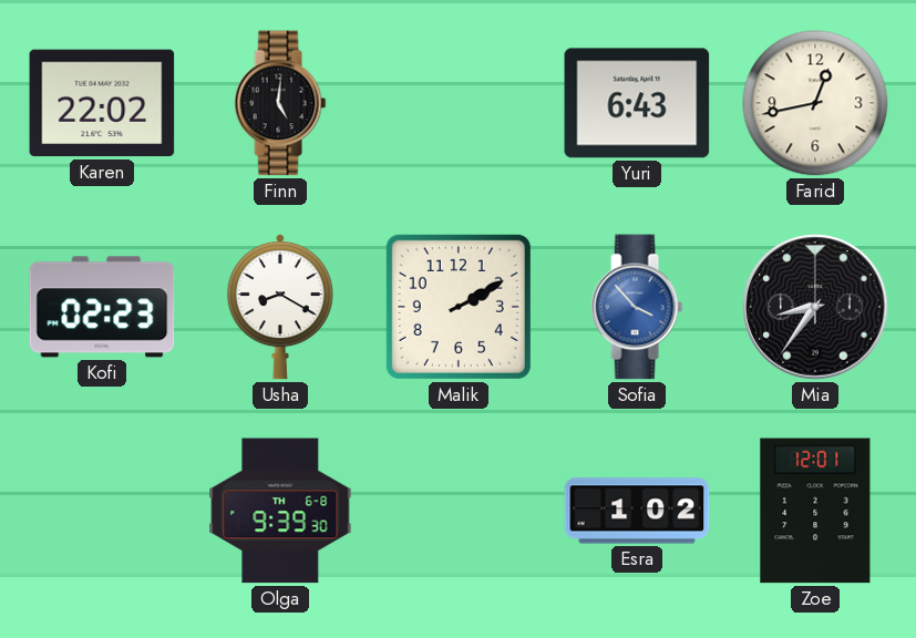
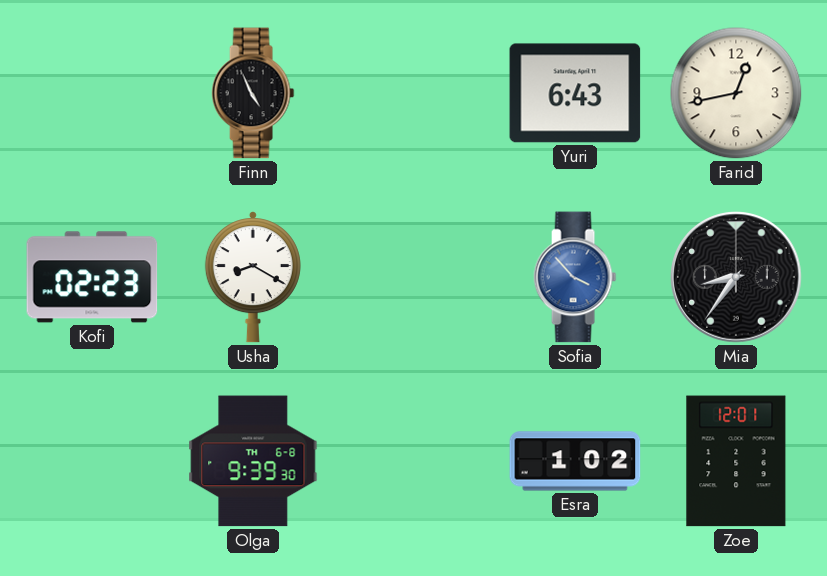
Karen: 22:02 -> none (102, 103)
Finn: 5:01 -> 4:56 (253, 93)
Malik: 2:10 -> none (459, 307)
